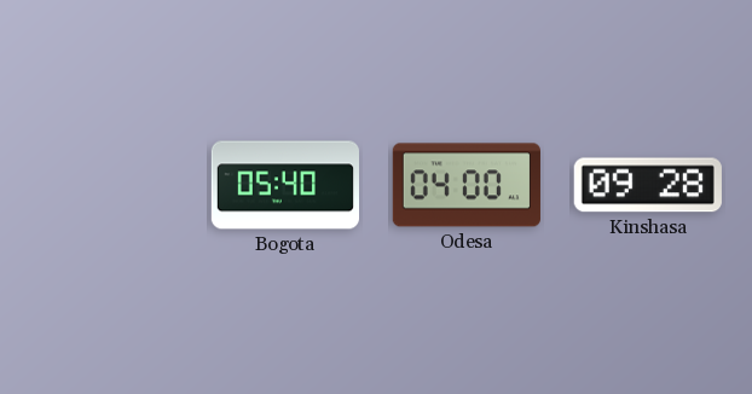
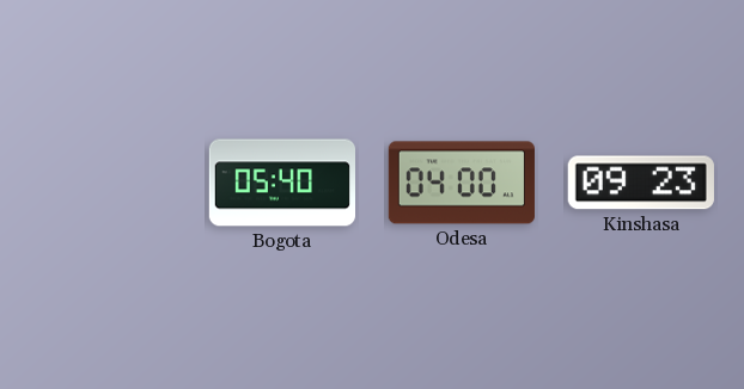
Kinshasa: 09:28 -> 09:23 (641, 183)
